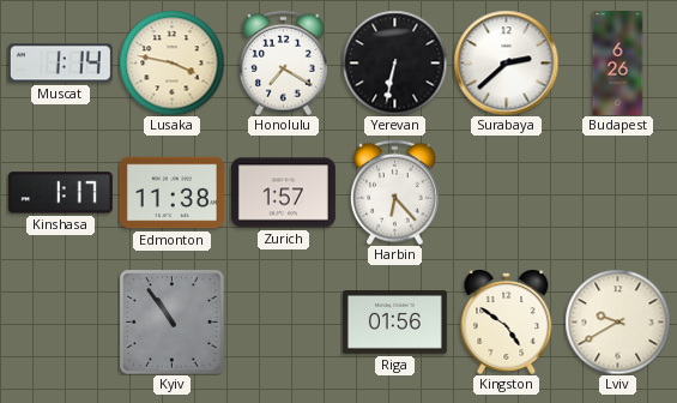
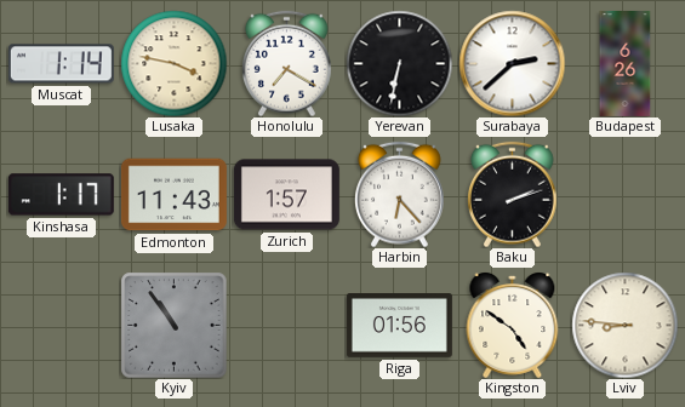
Edmonton: 11:38 -> 11:43 (173, 195)
Baku: none -> 2:12 (513, 194)
Lviv: 9:40 -> 8:46 (624, 325)
